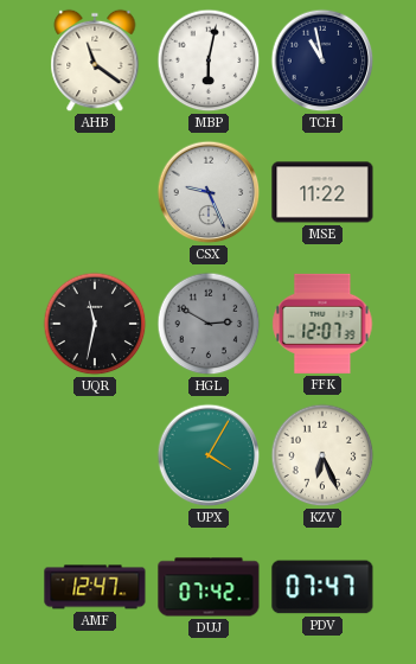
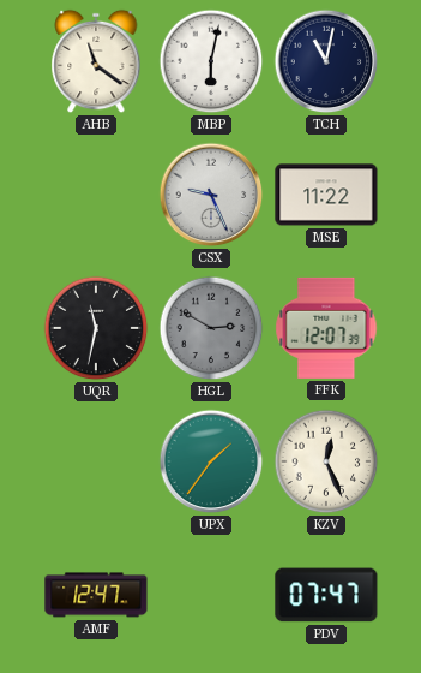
TCH: 10:58 -> 11:02 (326, 61)
UPX: 4:05 -> 1:36 (211, 461)
KZV: 6:26 -> 12:26 (326, 461)
DUJ: 07:42 -> none (209, 587)
